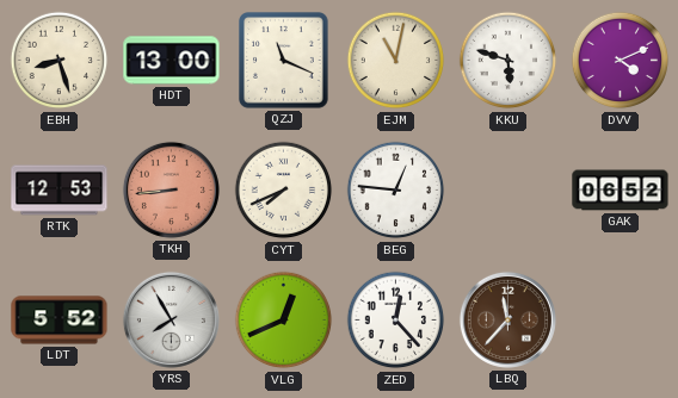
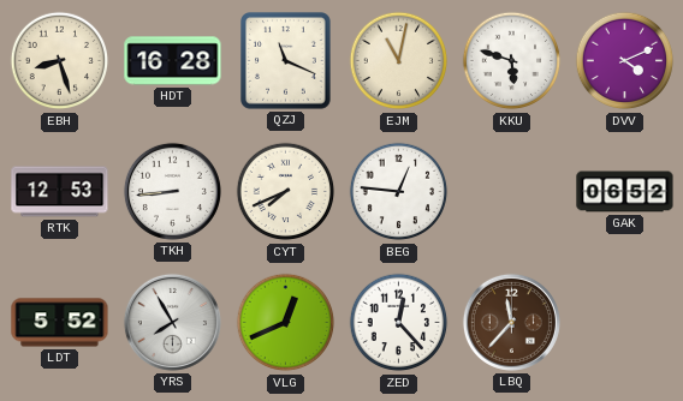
HDT: 13:00 -> 16:28 (173, 61)
TKH dial: salmon -> white (172, 191)
